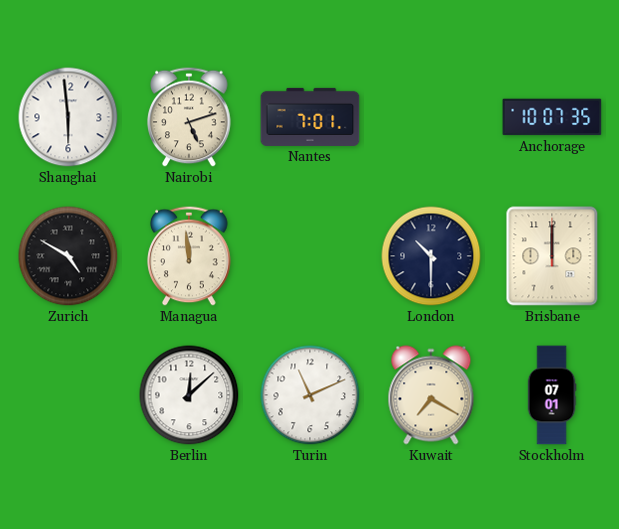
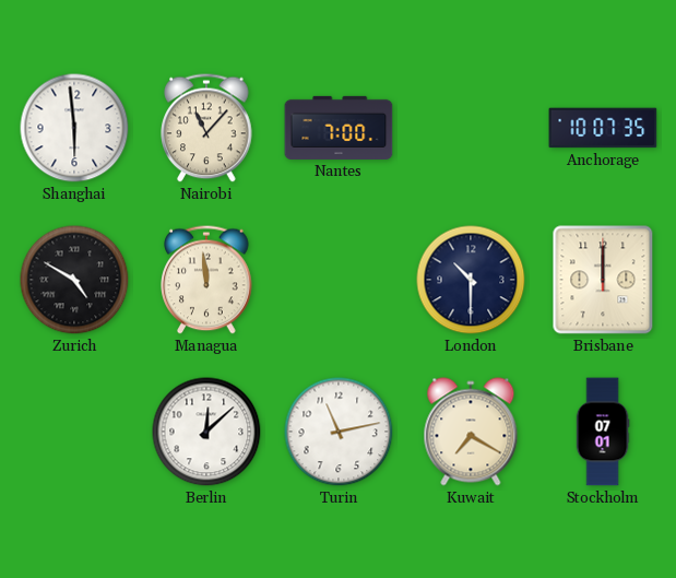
Nairobi: 5:12 -> 11:07 (206, 128)
Nantes: 7:01 -> 7:00 (339, 128)
Turin: 11:11 -> 11:13 (339, 432)
